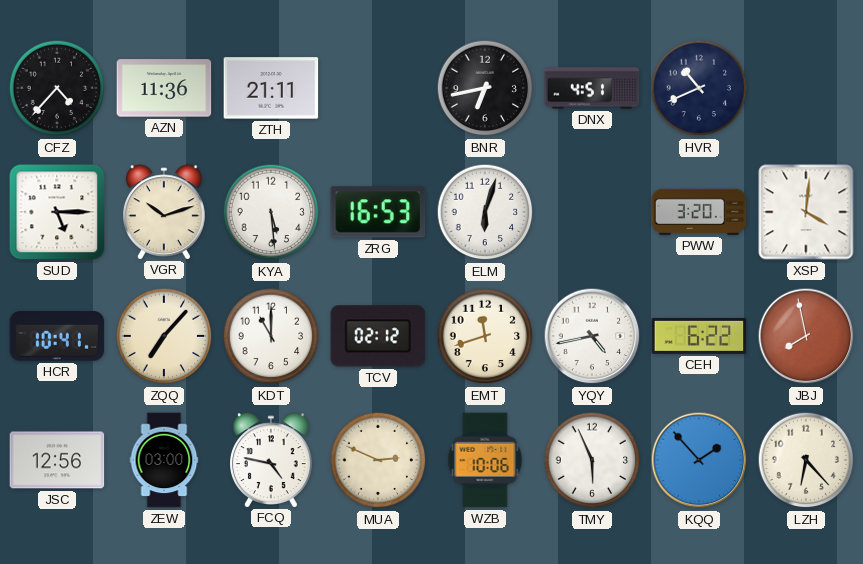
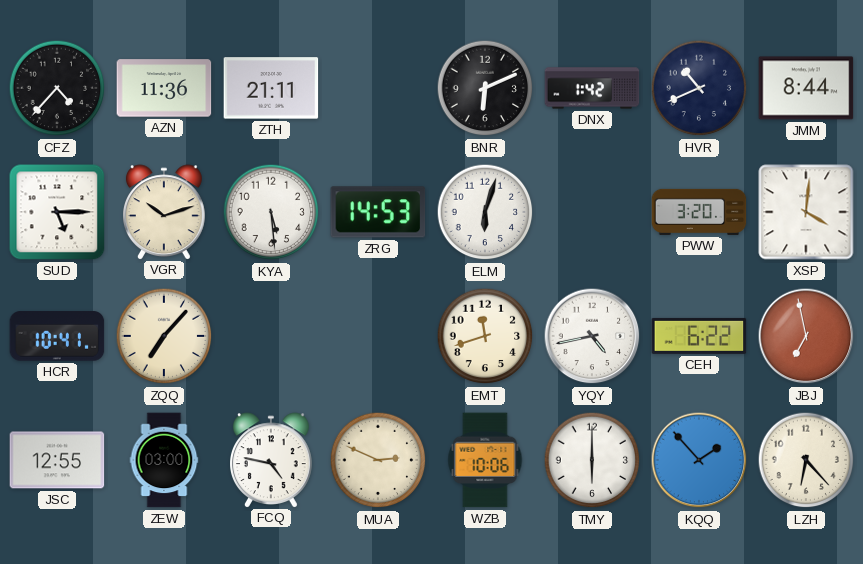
BNR: 6:43 -> 6:11 (485, 88)
DNX: 4:51 -> 1:42 (592, 88)
JMM: none -> 8:44 (806, 88)
ZRG: 16:53 -> 14:53 (378, 212)
KDT: 11:00 -> none (271, 336)
TCV: 02:12 -> none (378, 336)
JBJ: 7:58 -> 6:58 (806, 336)
JSC: 12:56 -> 12:55 (57, 460)
TMY: 5:56 -> 6:00 (592, 460)
